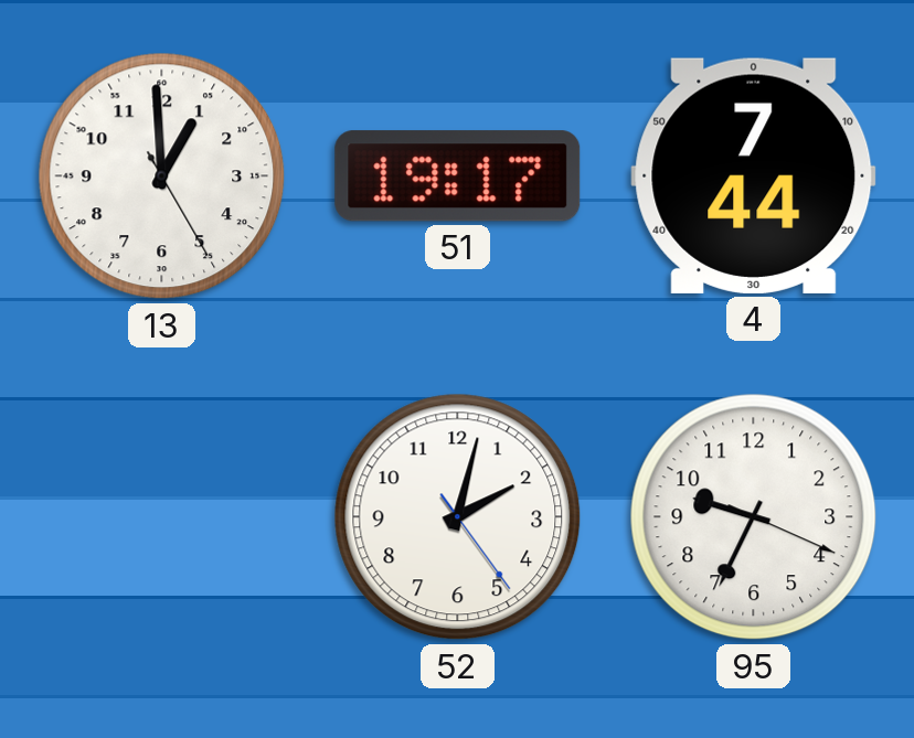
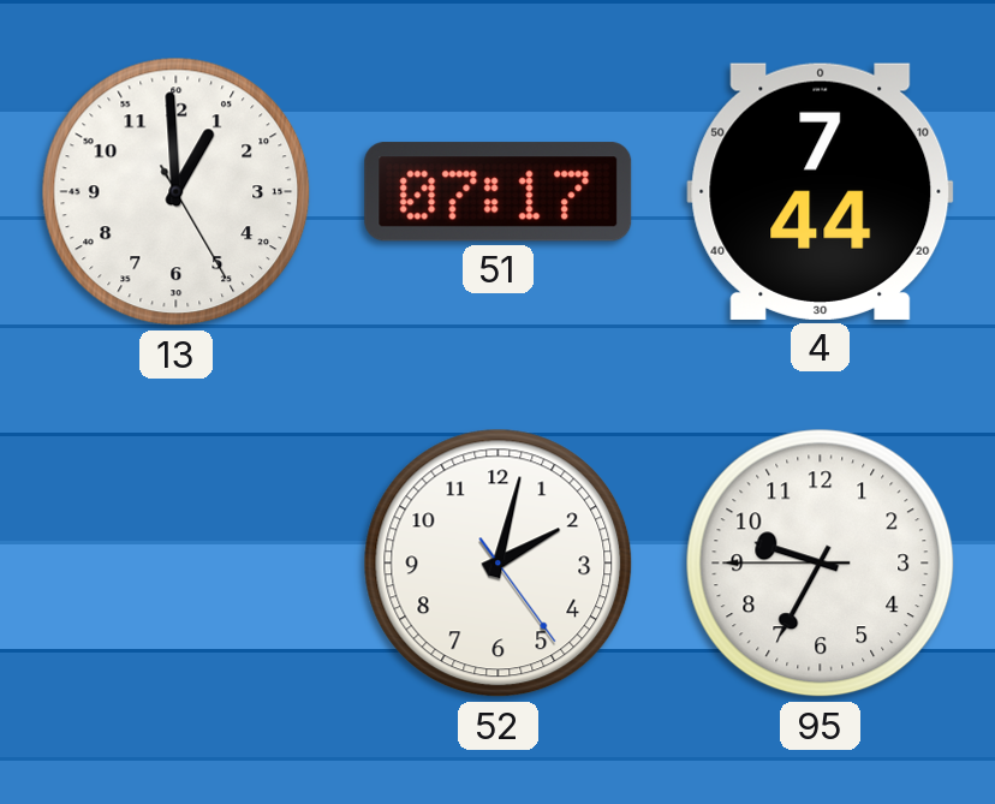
51: 19:17 -> 07:17 (499, 192)
95: 9:34:19 -> 9:34:45 (821, 564)
